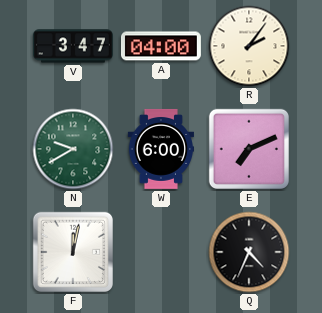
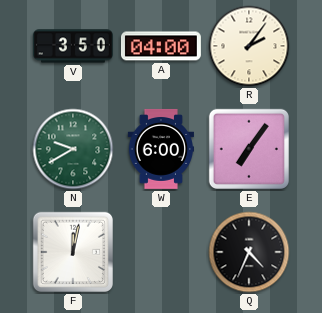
V: 3:47 -> 3:50 (73, 46)
E: 7:11 -> 7:06 (249, 149)
